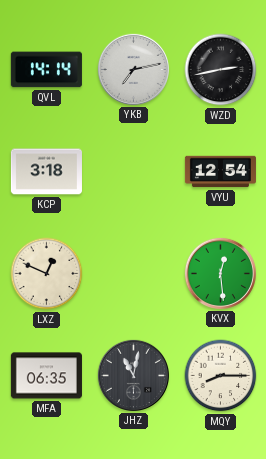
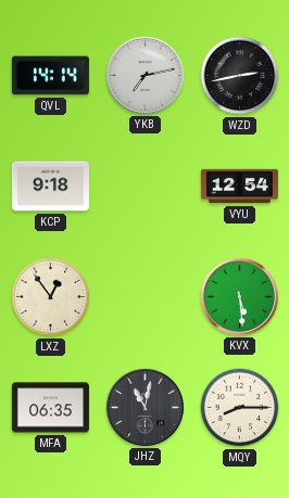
KCP: 3:18 -> 9:18 (50, 187)
LXZ: 12:49 -> 12:54 (51, 297)
KVX: 12:29 -> 5:29 (239, 296)
